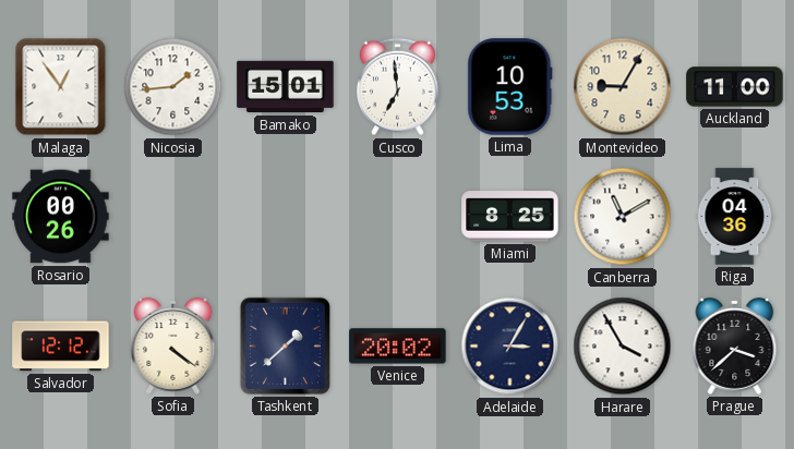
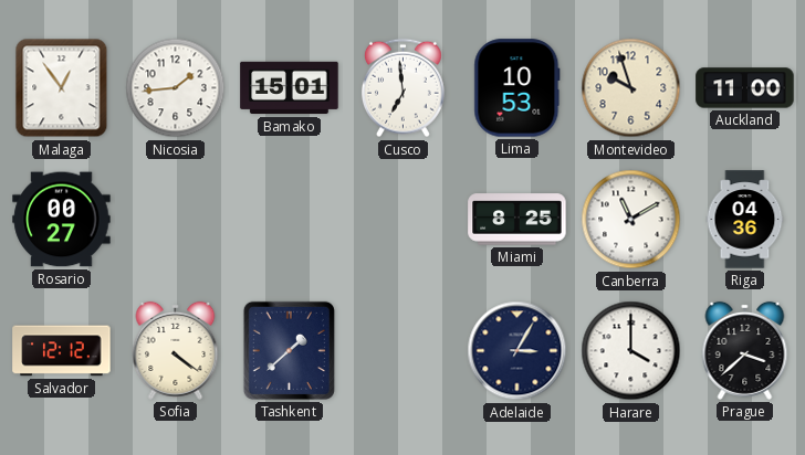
Montevideo: 9:05 -> 9:57 (631, 88)
Rosario: 00:26 -> 00:27 (62, 220)
Venice: 20:02 -> none (398, 347)
Harare: 3:55 -> 4:00 (631, 351)
